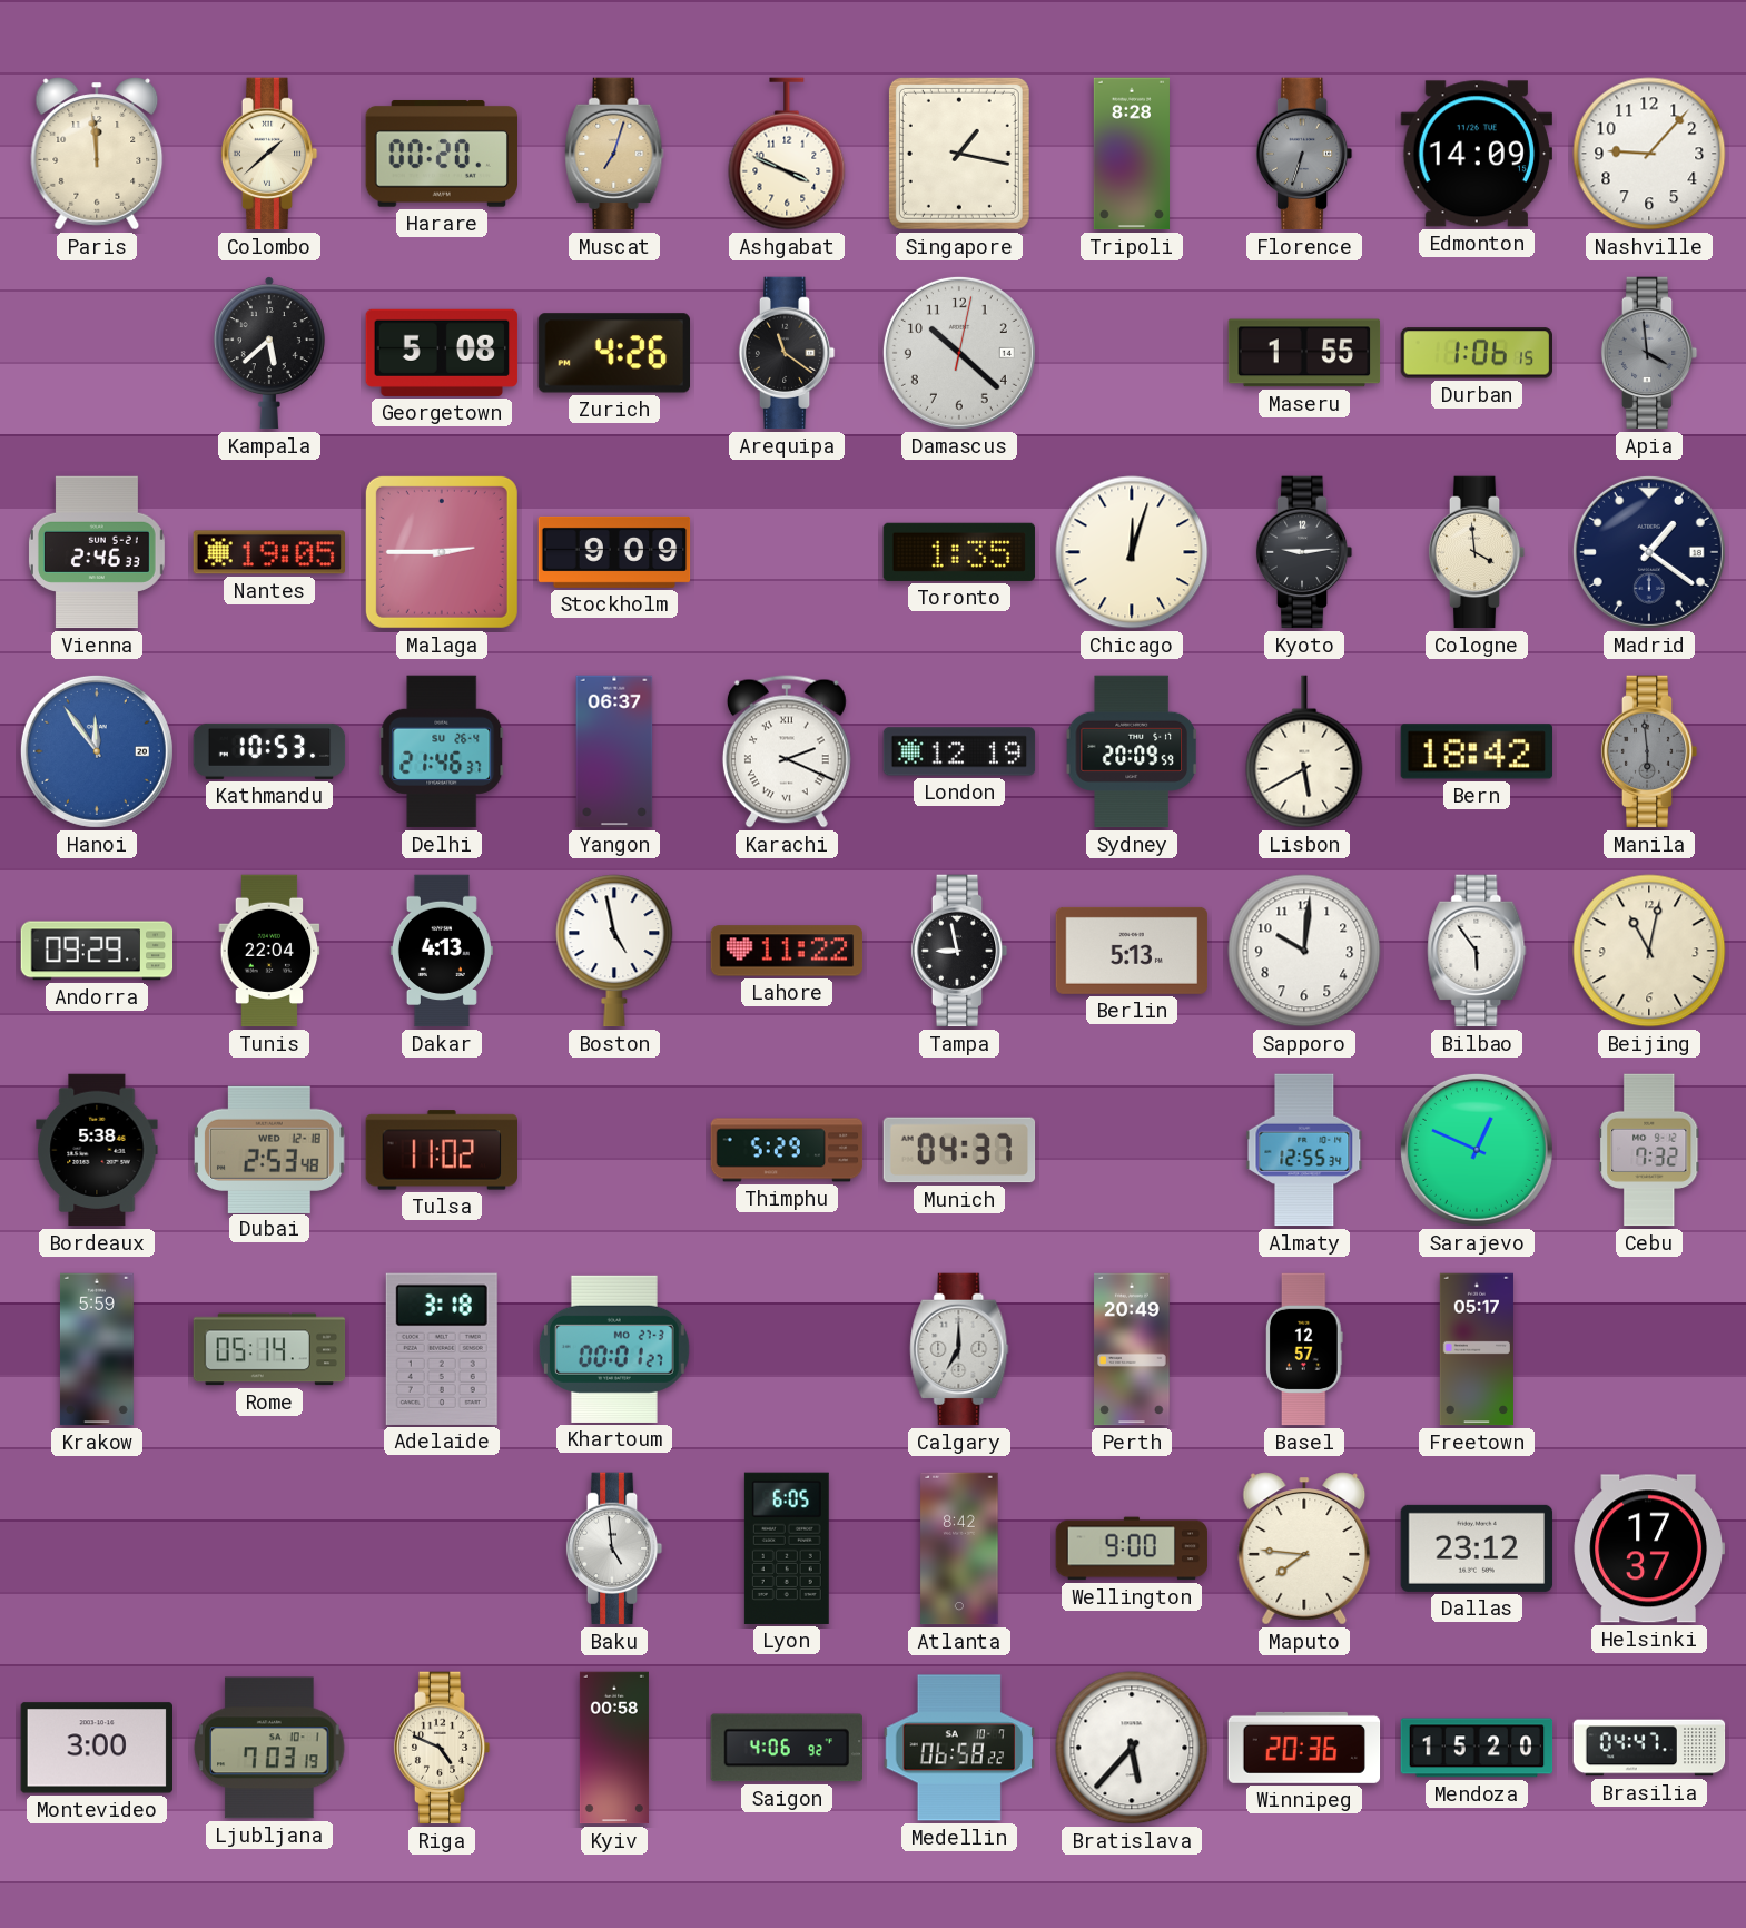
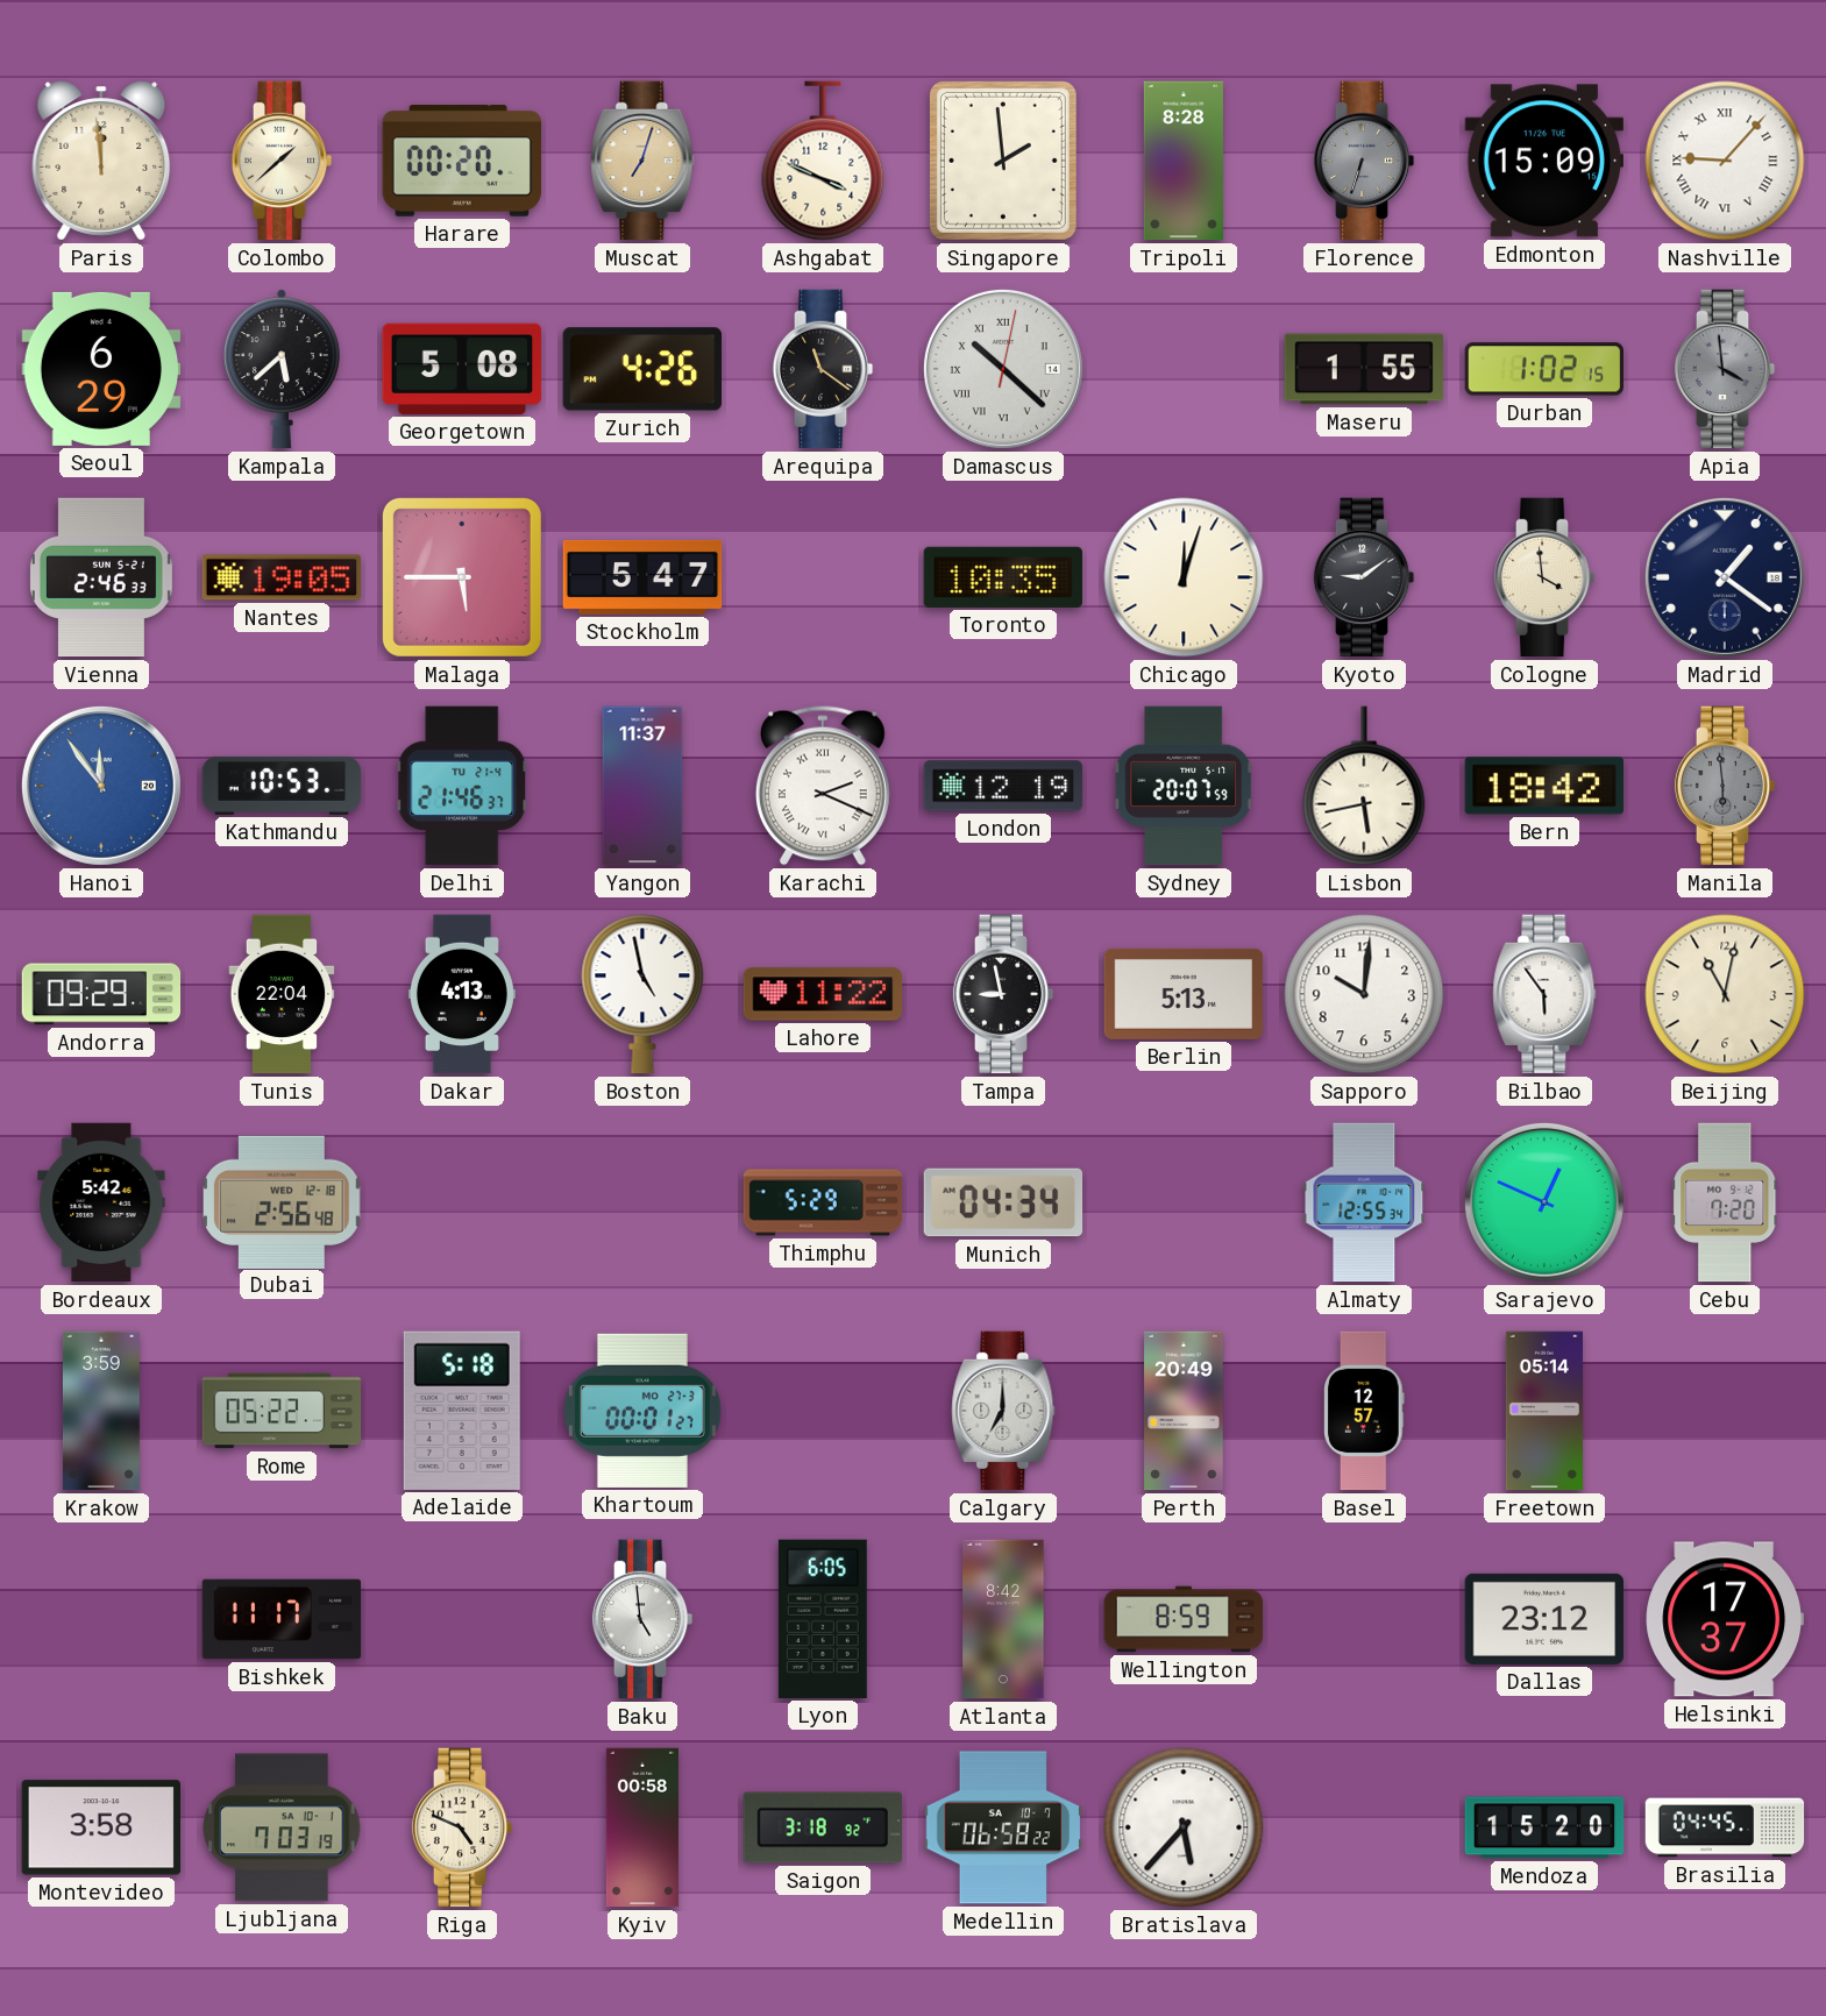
Singapore: 1:17 -> 1:59 (1003, 161)
Edmonton: 14:09 -> 15:09 (1543, 161)
Nashville numerals: Arabic -> Roman (1725, 161)
Seoul: none -> 6:29 (101, 369)
Damascus numerals: Arabic -> Roman (1003, 369)
Durban: 1:06 -> 1:02 (1543, 369)
Malaga: 2:45 -> 5:45 (462, 577)
Stockholm: 9:09 -> 5:47 (642, 577)
Toronto: 1:35 -> 10:35 (1003, 577)
Kyoto: 9:14 -> 9:09 (1364, 577)
Delhi date: SU 26-4 -> TU 21-4 (462, 786)
Yangon: 06:37 -> 11:37 (642, 786)
Sydney: 20:09 -> 20:07 (1184, 786)
Lisbon: 5:40 -> 5:43 (1364, 786)
Bordeaux: 5:38 -> 5:42 (101, 1202)
Dubai: 2:53 -> 2:56 (282, 1201)
Tulsa: 11:02 -> none (441, 1150)
Munich: 04:37 -> 04:34 (1003, 1202)
Cebu: 7:32 -> 7:20 (1725, 1202)
Krakow: 5:59 -> 3:59 (101, 1411)
Rome: 05:14 -> 05:22 (282, 1411)
Adelaide: 3:18 -> 5:18 (462, 1411)
Freetown: 05:17 -> 05:14 (1544, 1411)
Bishkek: none -> 11:17 (282, 1619)
Wellington: 9:00 -> 8:59 (1184, 1619)
Maputo: 7:46 -> none (1304, 1548)
Montevideo: 3:00 -> 3:58 (100, 1827)
Saigon: 4:06 -> 3:18 (822, 1827)
Winnipeg: 20:36 -> none (1304, 1748)
Brasilia: 04:47 -> 04:45 (1725, 1827)
